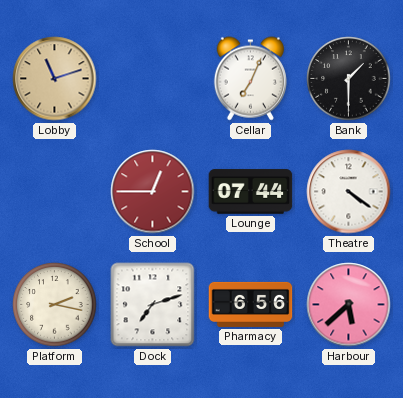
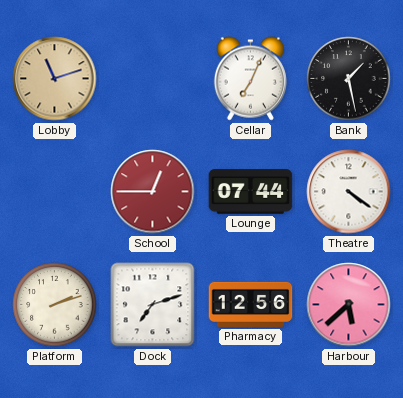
Bank: 1:30 -> 1:28 (349, 79)
Platform: 2:17 -> 2:12 (55, 305)
Pharmacy: 6:56 -> 12:56 (251, 304)
